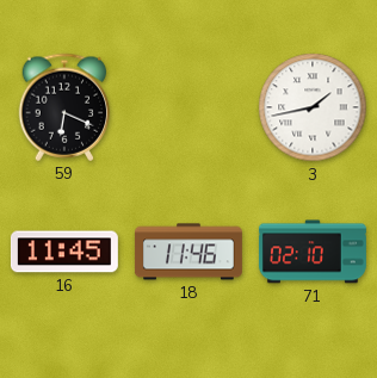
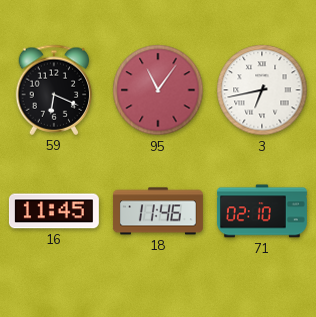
95: none -> 11:06 (158, 90)
3: 1:43 -> 6:43 (262, 90)
